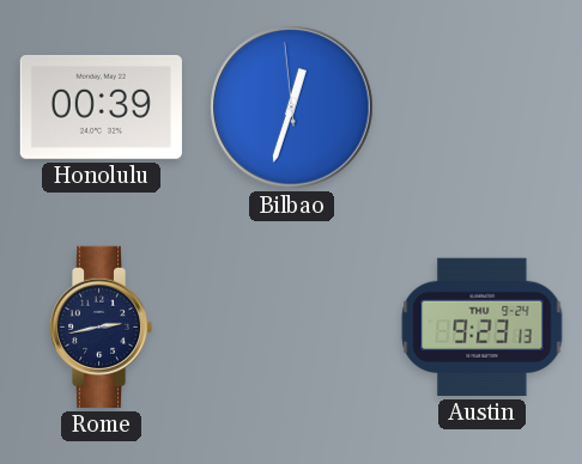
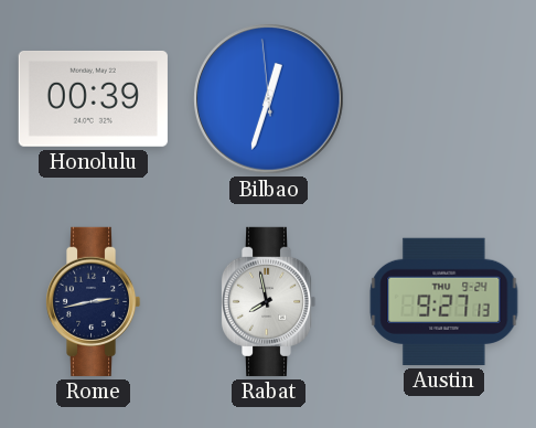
Rabat: none -> 7:58 (268, 301)
Austin: 9:23 -> 9:27 (444, 301)
